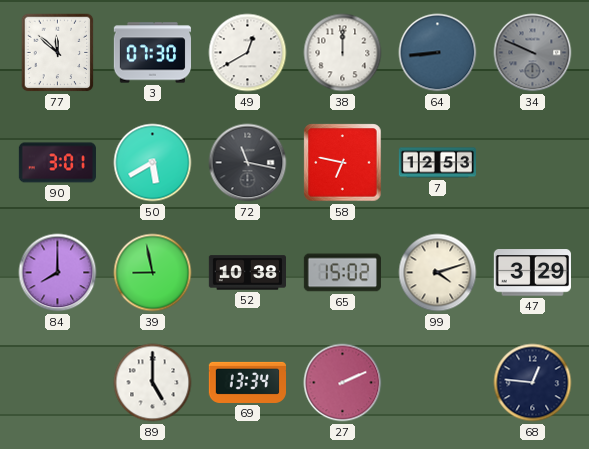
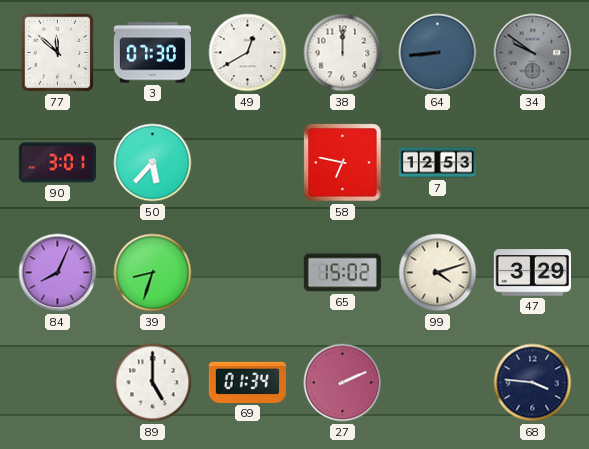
34: 9:49 -> 9:51 (533, 53)
50: 5:40 -> 5:37 (153, 163)
72: 11:17 -> none (248, 163)
84: 8:00 -> 8:04 (58, 273)
39: 8:58 -> 8:33 (153, 273)
52: 10:38 -> none (247, 273)
69: 13:34 -> 01:34 (247, 382)
68: 12:46 -> 3:46 (533, 383)
